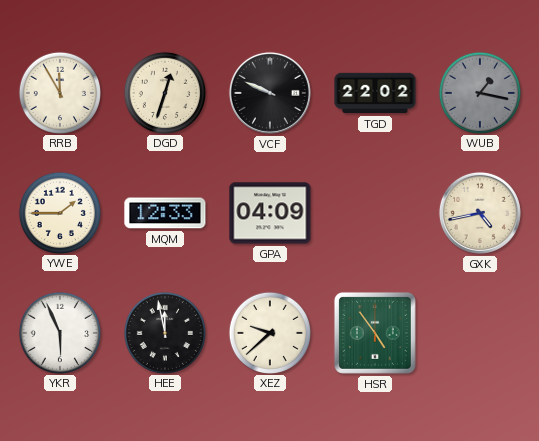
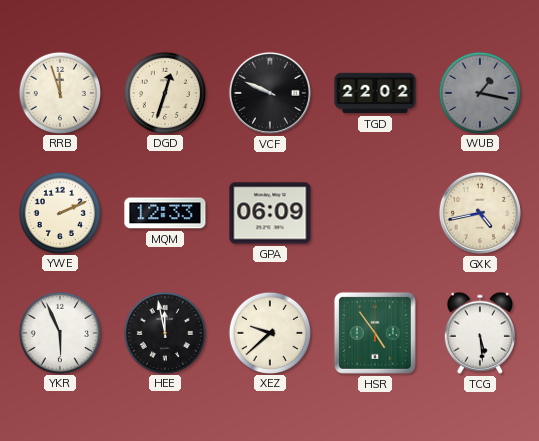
RRB: 11:55 -> 11:57 (59, 92)
YWE: 1:45 -> 2:11 (59, 212)
GPA: 04:09 -> 06:09 (270, 213)
TCG: none -> 5:29 (480, 333)
